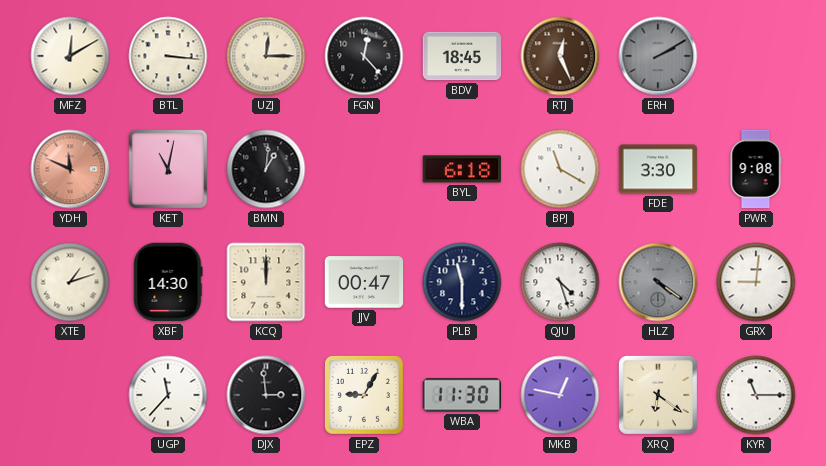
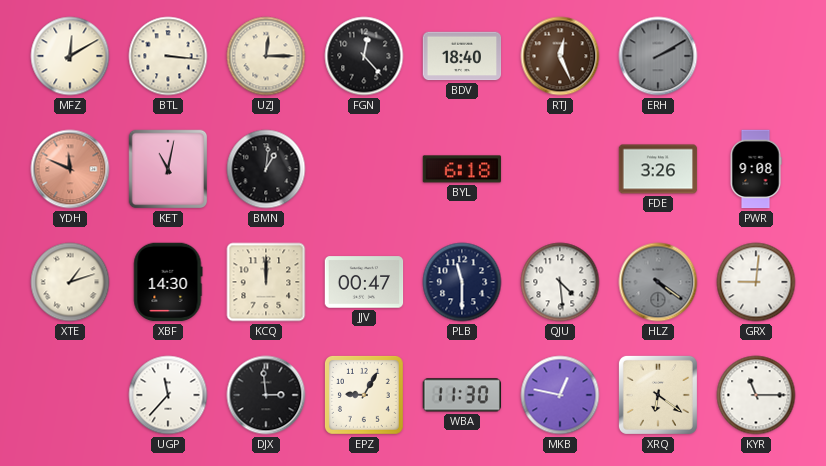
BDV: 18:45 -> 18:40 (462, 56)
BPJ: 11:20 -> none (560, 169)
FDE: 3:30 -> 3:26 (658, 169)
QJU: 4:27 -> 4:29 (560, 282)
